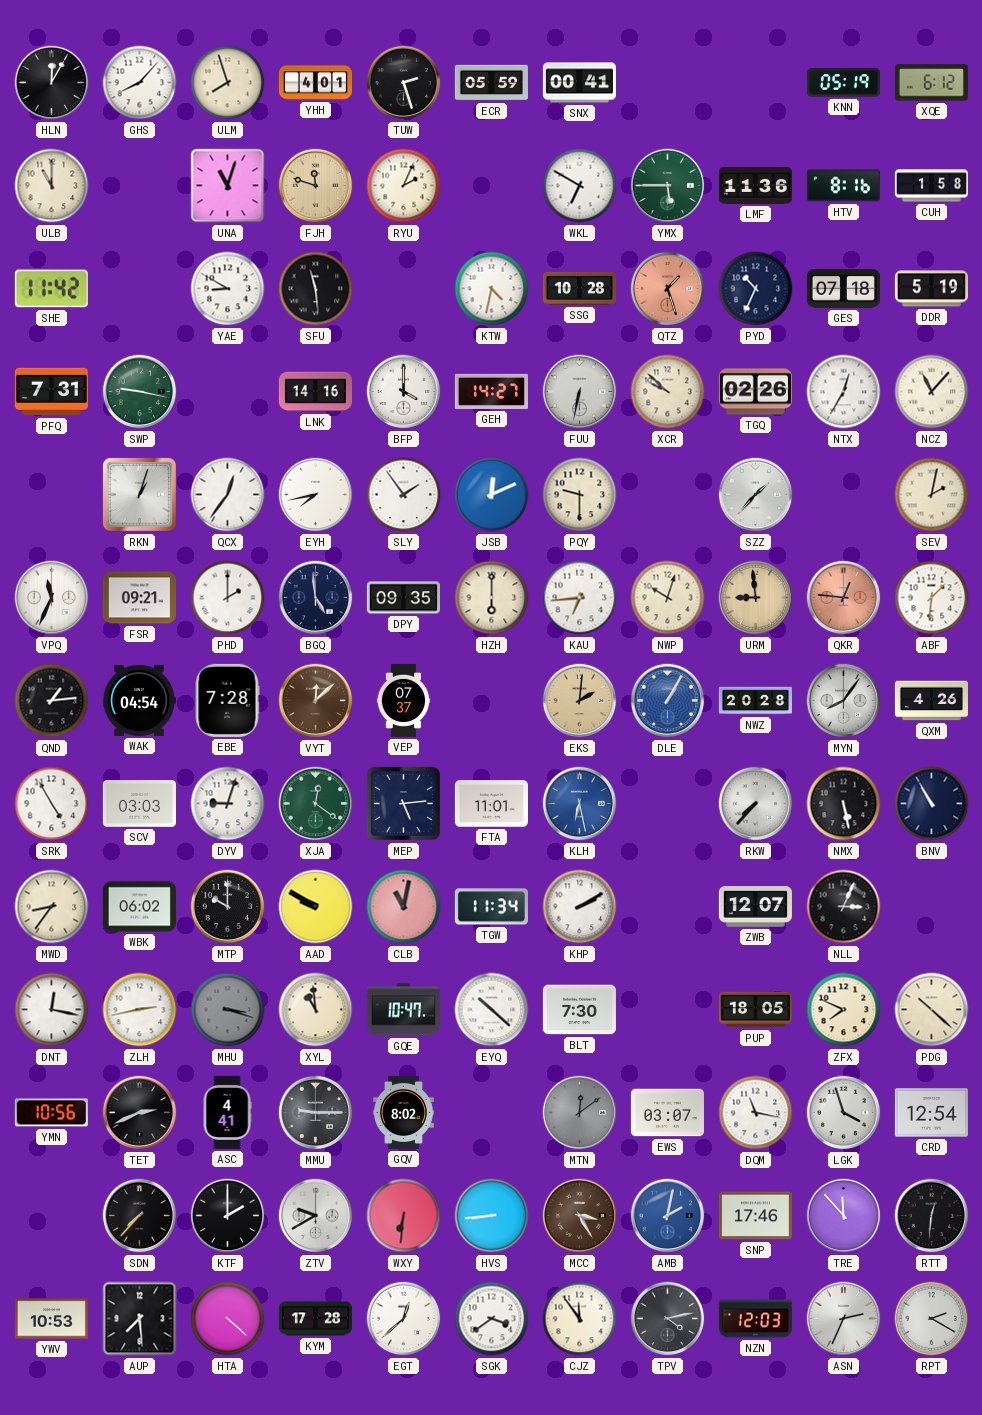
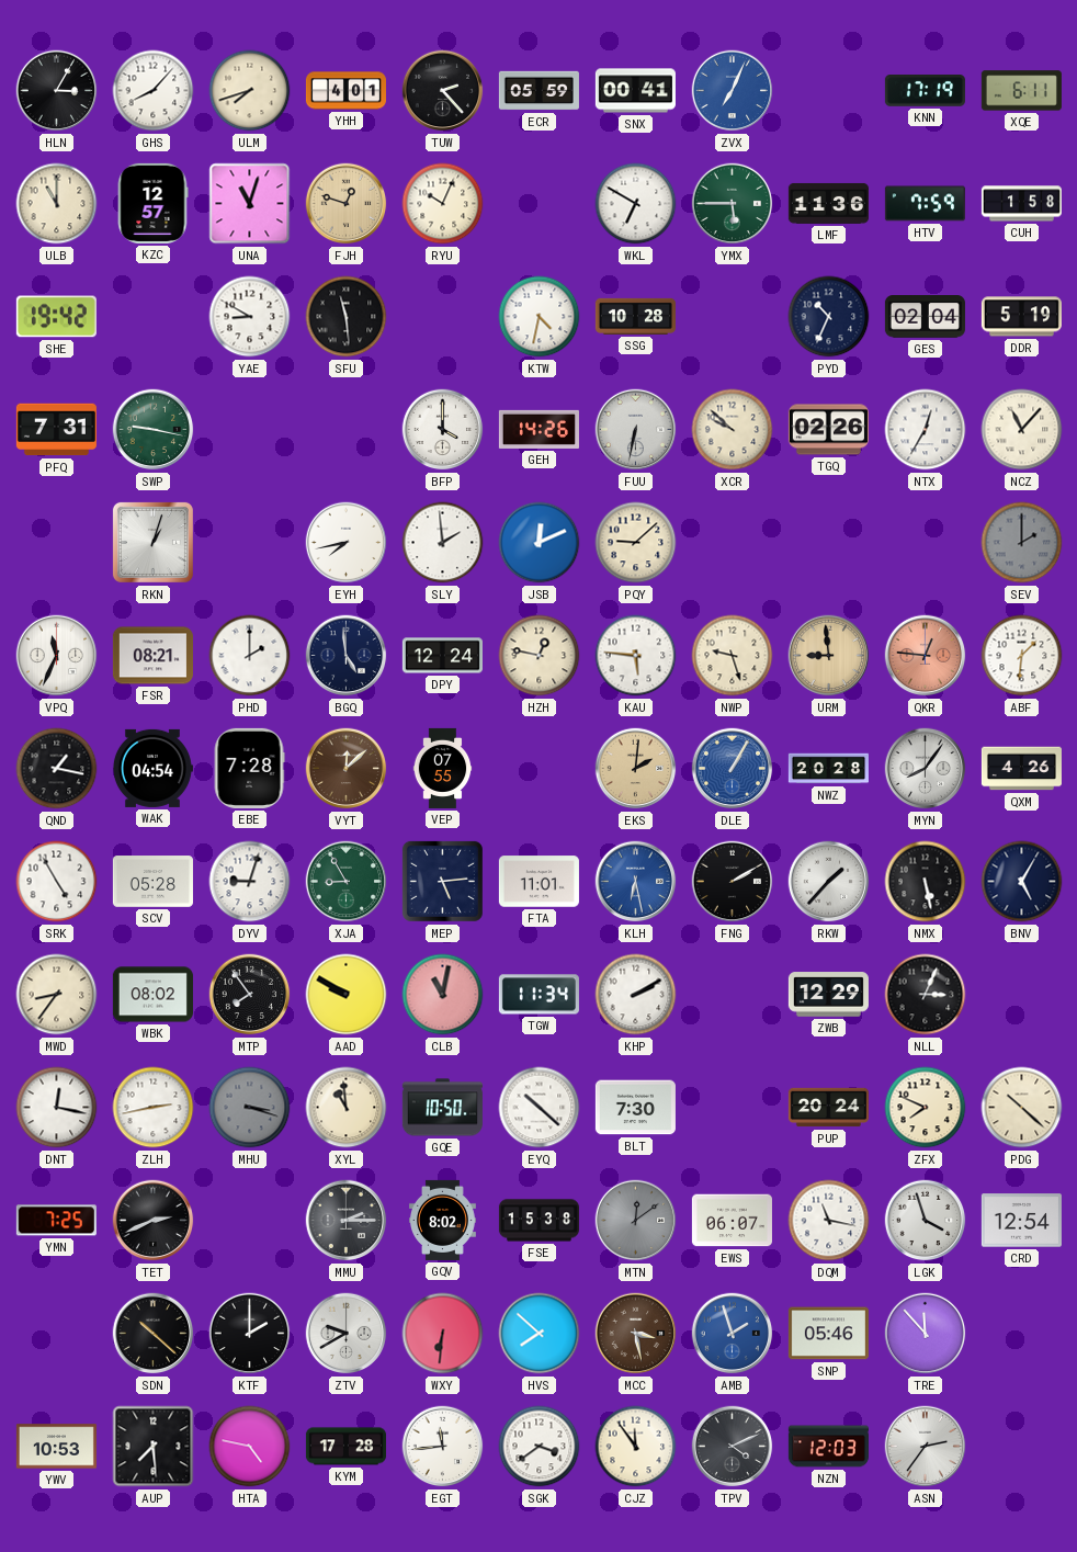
HLN: 12:05 -> 3:05 (57, 91)
ULM: 7:57 -> 7:42 (250, 91)
TUW: 2:27 -> 2:23 (443, 91)
ZVX: none -> 7:04 (733, 91)
KNN: 05:19 -> 17:19 (925, 91)
XQE: 6:12 -> 6:11 (1021, 91)
KZC: none -> 12:57 (152, 203)
FJH: 11:48 -> 12:48 (347, 204)
RYU: 2:04 -> 10:04 (443, 204)
HTV: 8:16 -> 7:59 (925, 204)
SHE: 11:42 -> 19:42 (56, 317)
QTZ: 1:27 -> none (668, 289)
GES: 07:18 -> 02:04 (925, 317)
LNK: 14:16 -> none (315, 392)
GEH: 14:27 -> 14:26 (538, 429)
QCX: 12:36 -> none (228, 495)
SLY: 1:54 -> 1:59 (443, 543)
PQY: 9:30 -> 9:08 (636, 543)
SZZ: 1:37 -> none (756, 495)
SEV: 2:02 -> 2:00 (1022, 543)
SEV dial: cream -> grey (1022, 543)
FSR: 09:21 -> 08:21 (152, 656)
DPY: 09:35 -> 12:24 (442, 656)
HZH: 6:00 -> 12:47 (540, 656)
KAU: 6:44 -> 5:46 (636, 656)
NWP: 10:03 -> 9:27 (733, 656)
QND: 1:14 -> 1:17 (57, 769)
VEP: 07:37 -> 07:55 (443, 768)
SCV: 03:03 -> 05:28 (152, 882)
XJA: 12:21 -> 8:55 (347, 882)
FNG: none -> 2:10 (733, 882)
RKW: 7:37 -> 1:37 (829, 882)
BNV: 10:55 -> 5:05 (1022, 882)
WBK: 06:02 -> 08:02 (152, 995)
MTP: 10:00 -> 7:54 (250, 995)
ZWB: 12:07 -> 12:29 (828, 995)
GQE: 10:47 -> 10:50 (442, 1108)
PUP: 18:05 -> 20:24 (828, 1108)
YMN: 10:56 -> 7:25 (56, 1221)
ASC: 4:41 -> none (227, 1112)
MMU: 9:15 -> 2:15 (347, 1221)
FSE: none -> 15:38 (538, 1221)
EWS: 03:07 -> 06:07 (732, 1221)
SDN: 7:37 -> 10:22 (154, 1334)
HVS: 8:44 -> 7:52 (540, 1334)
MCC: 3:25 -> 3:28 (636, 1334)
AMB: 2:02 -> 1:57 (733, 1334)
SNP: 17:46 -> 05:46 (828, 1334)
RTT: 12:31 -> none (932, 1216)
HTA: 4:22 -> 4:47 (250, 1447)
EGT: 12:38 -> 11:44 (443, 1447)
TPV: 4:13 -> 4:11 (733, 1447)
ASN: 2:34 -> 2:36 (926, 1447)
RPT: 2:20 -> none (932, 1319)
